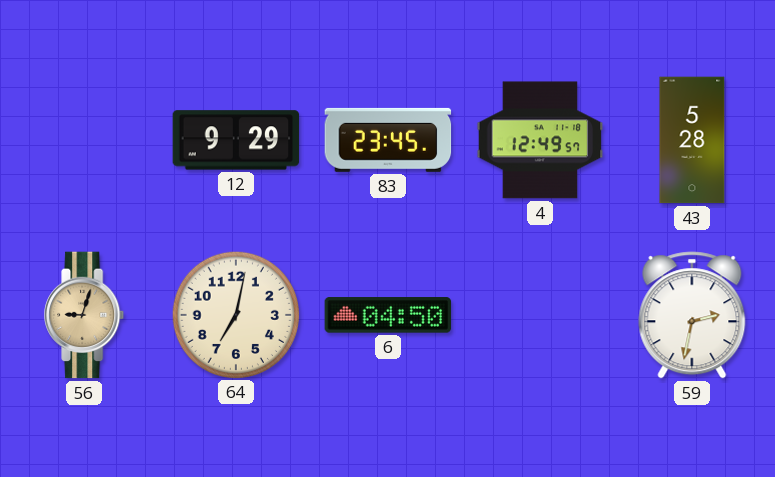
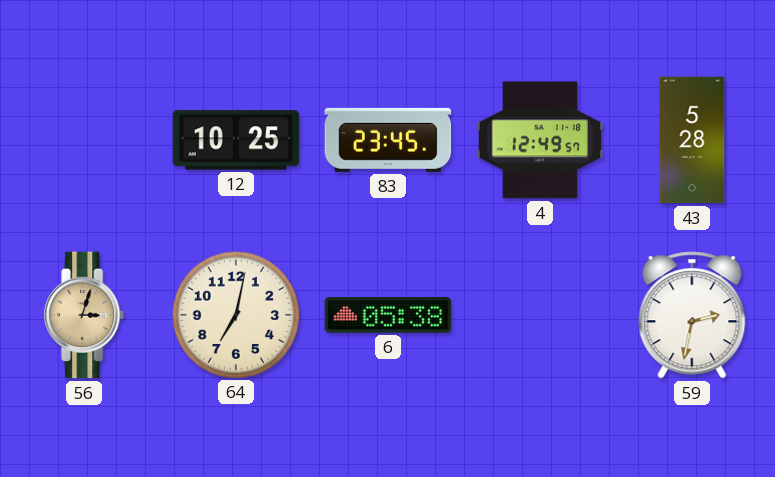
12: 9:29 -> 10:25 (236, 140)
56: 9:03 -> 3:03 (85, 315)
6: 04:50 -> 05:38 (388, 315)
